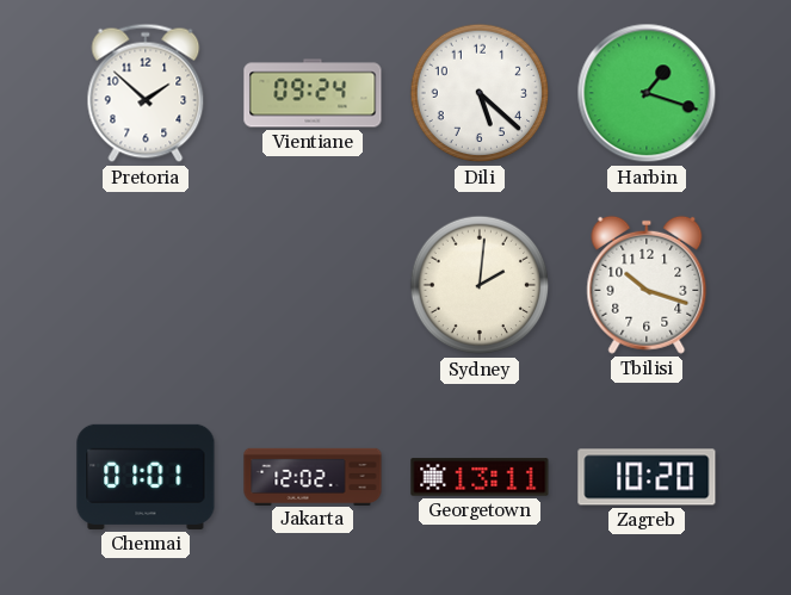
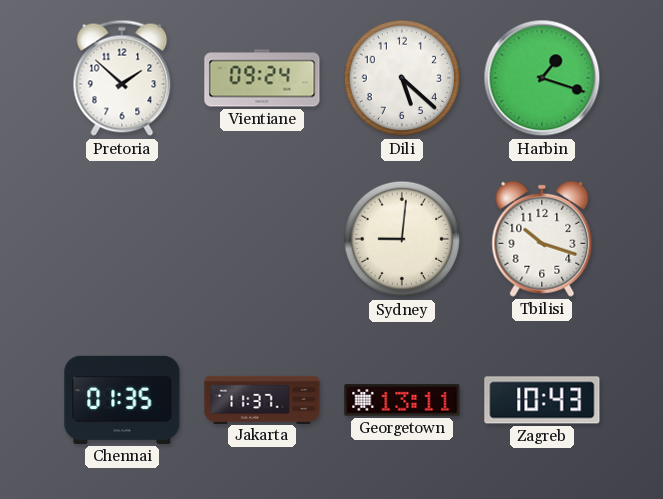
Sydney: 2:01 -> 9:01 (402, 239)
Chennai: 01:01 -> 01:35 (122, 400)
Jakarta: 12:02 -> 11:37 (262, 399)
Zagreb: 10:20 -> 10:43 (542, 400)
